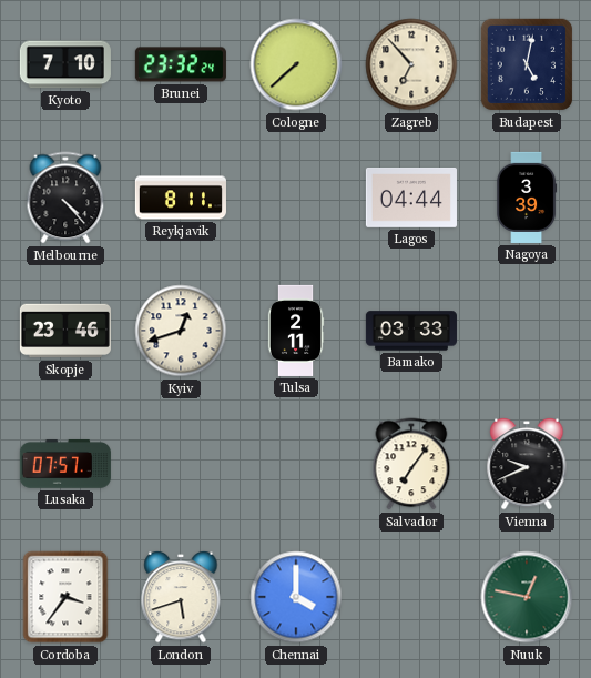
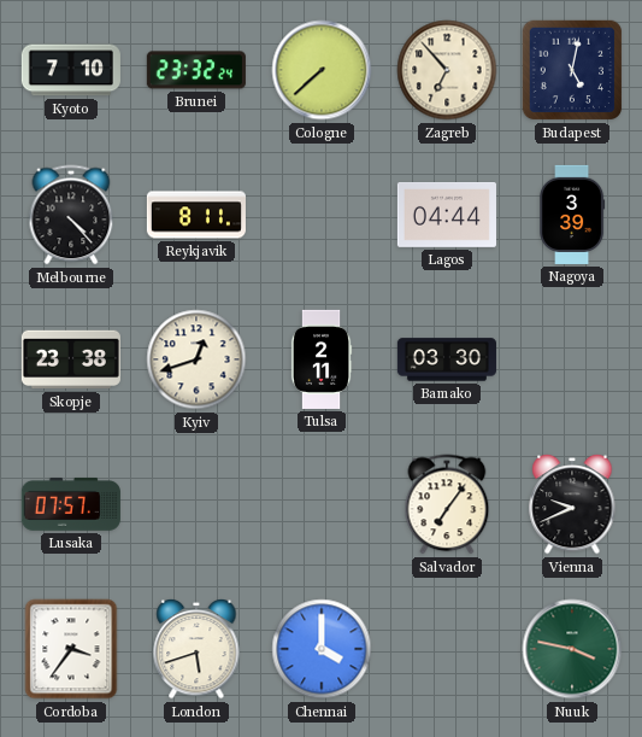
Skopje: 23:46 -> 23:38 (71, 359)
Bamako: 03:33 -> 03:30 (447, 359)
Nuuk: 12:47 -> 3:47 (572, 649)
